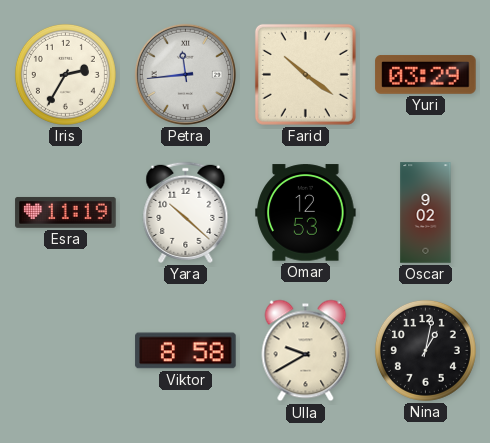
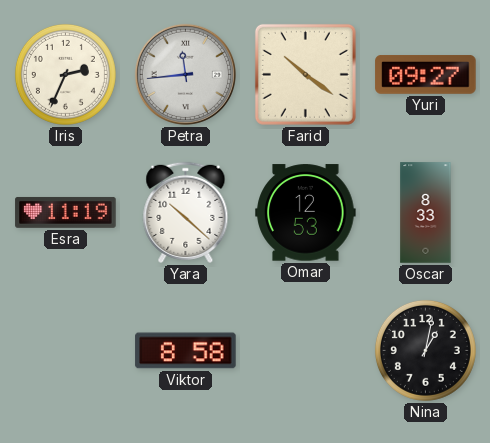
Iris: 2:35 -> 2:34 (65, 74)
Yuri: 03:29 -> 09:27 (426, 75)
Oscar: 9:02 -> 8:33 (426, 213)
Ulla: 9:40 -> none (306, 351)
